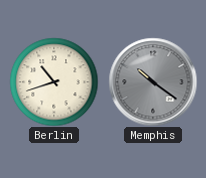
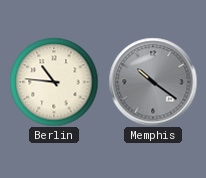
Berlin: 10:42 -> 10:46 (54, 82)
